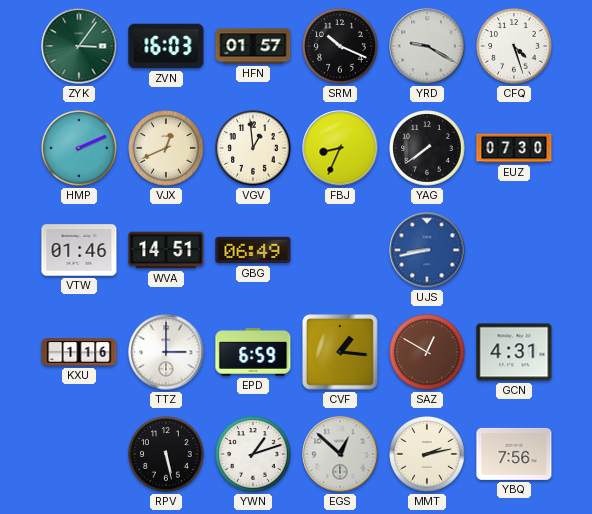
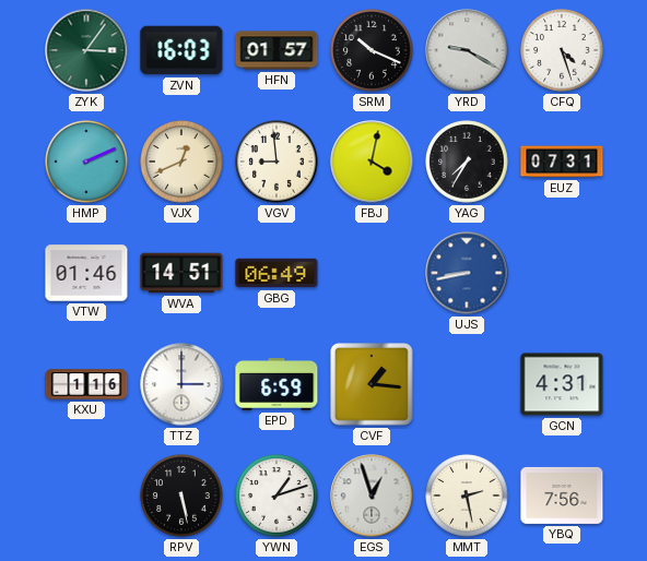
VGV: 12:59 -> 8:59 (277, 162)
FBJ: 8:34 -> 4:02 (372, 162)
YAG: 7:39 -> 7:35 (467, 162)
EUZ: 07:30 -> 07:31 (562, 162)
SAZ: 12:50 -> none (427, 352)
EGS: 12:52 -> 12:57 (372, 496)
MMT: 2:13 -> 2:28 (467, 496)
